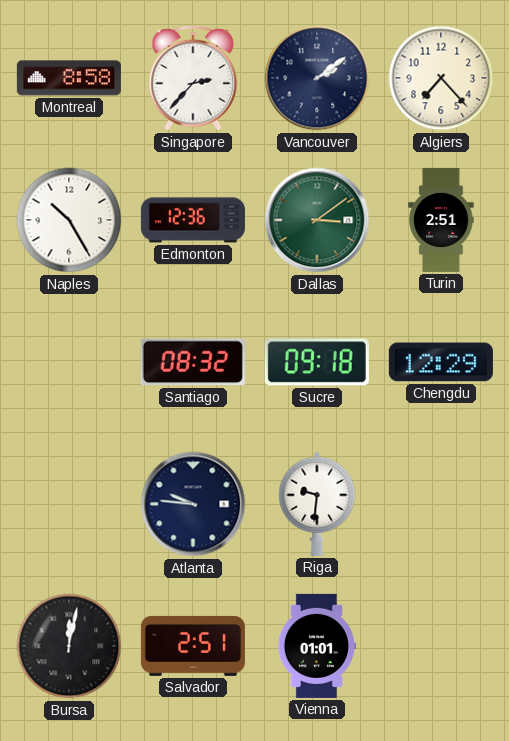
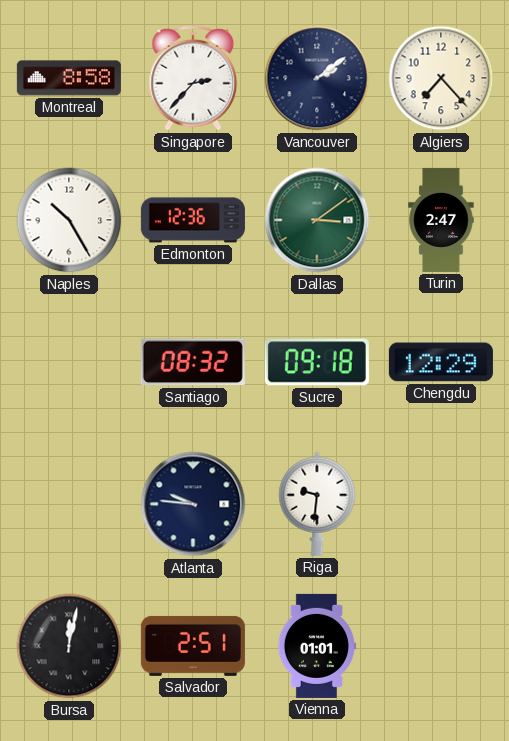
Turin: 2:51 -> 2:47 (441, 220)
